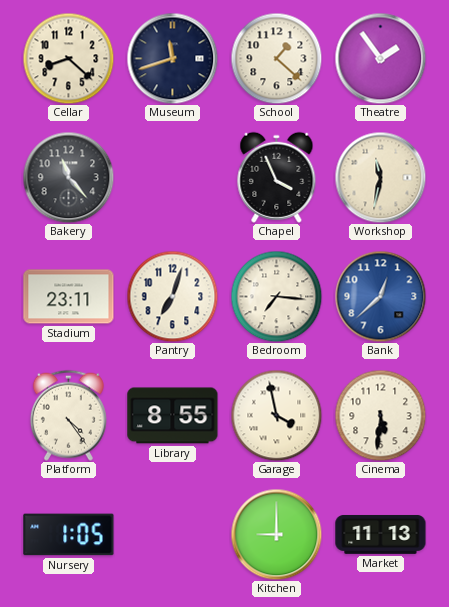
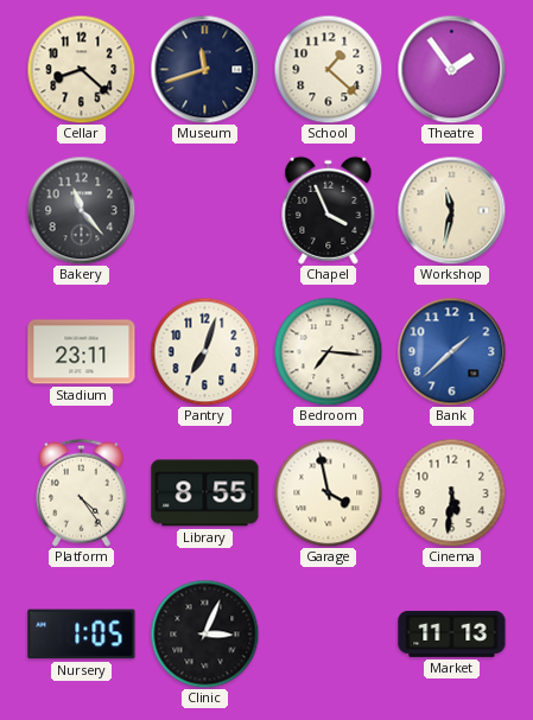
Bank: 12:38 -> 1:38 (451, 351)
Clinic: none -> 3:04 (204, 633)
Kitchen: 9:00 -> none (276, 534)
